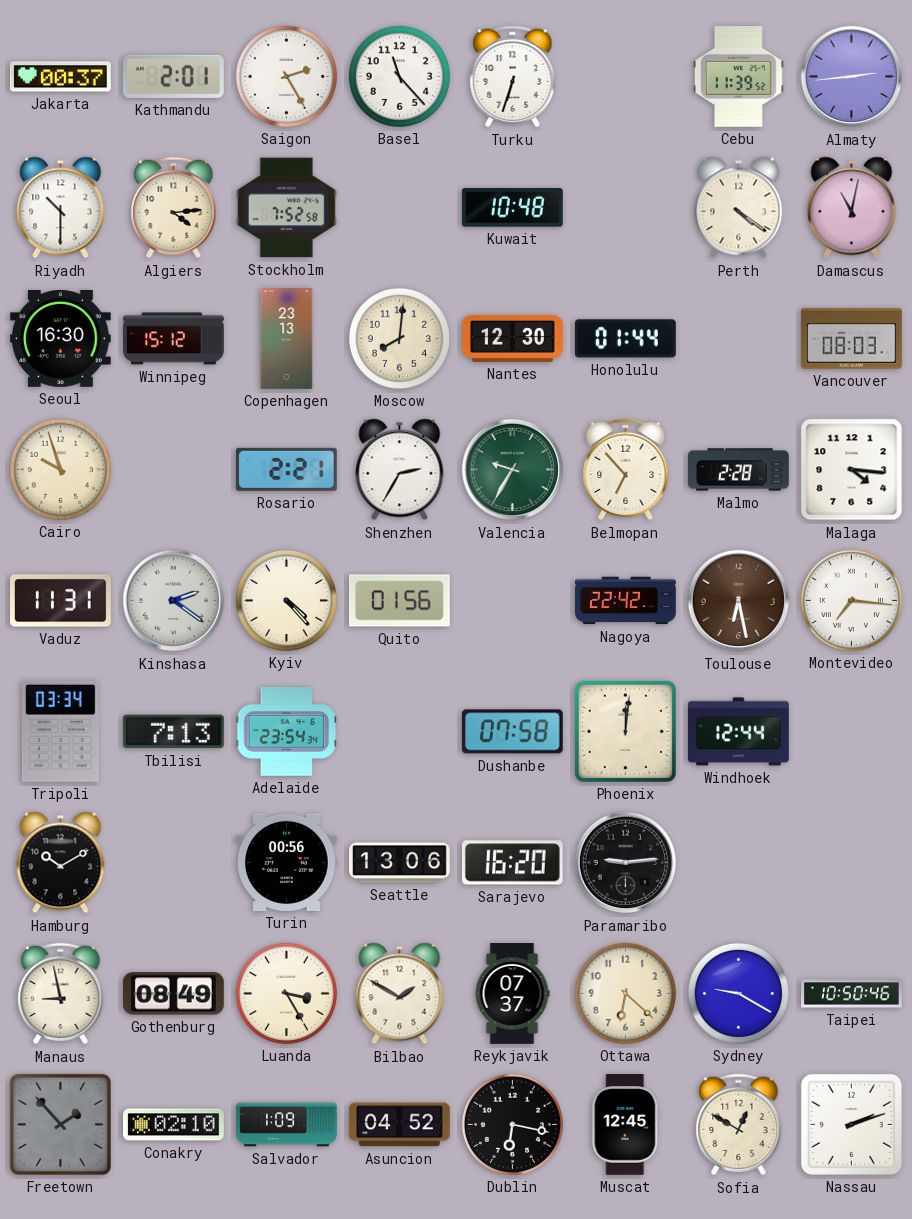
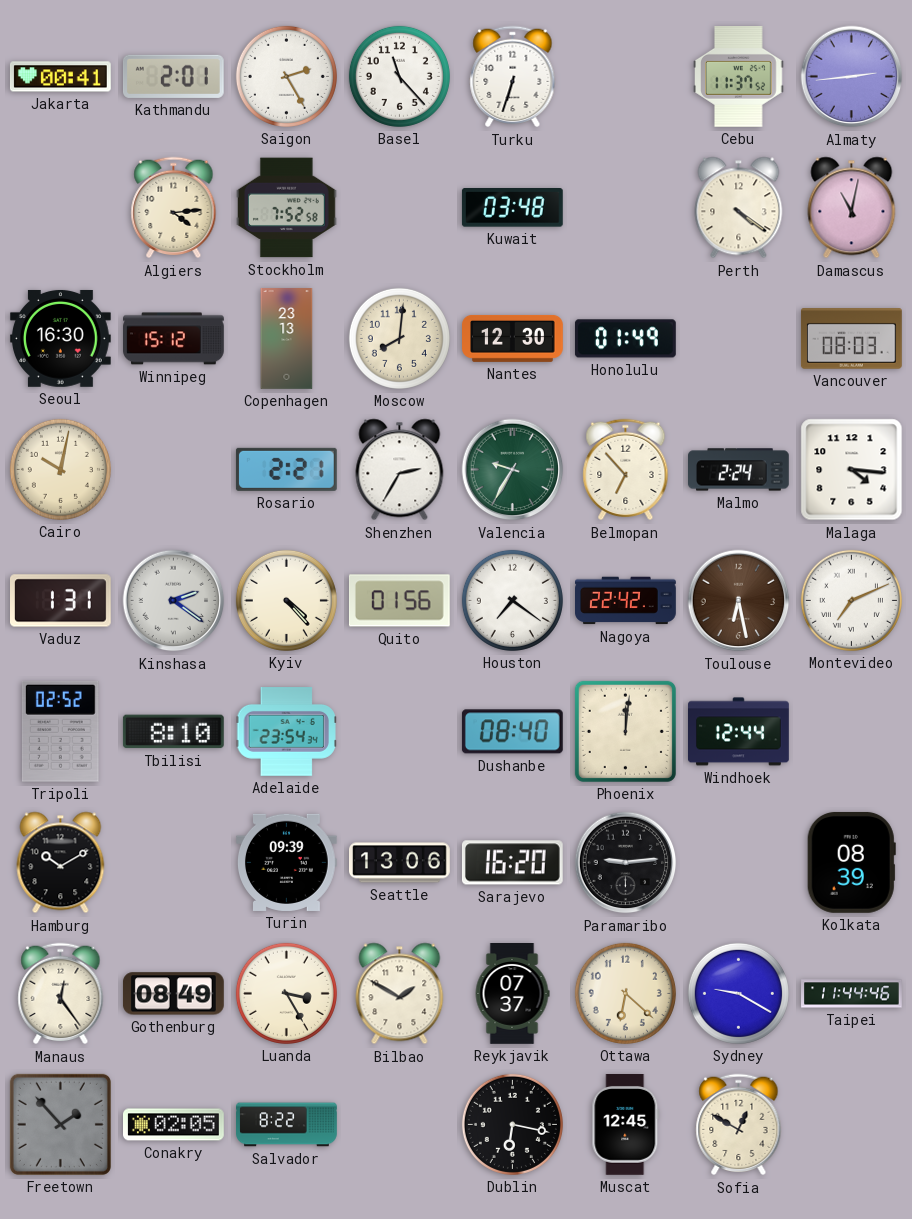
Jakarta: 00:37 -> 00:41 (60, 77)
Cebu: 11:39 -> 11:37 (739, 77)
Riyadh: 10:30 -> none (61, 208)
Kuwait: 10:48 -> 03:48 (512, 208)
Honolulu: 01:44 -> 01:49 (625, 339)
Cairo: 9:57 -> 10:02 (60, 469)
Malmo: 2:28 -> 2:24 (739, 470)
Vaduz: 11:31 -> 1:31 (61, 601)
Houston: none -> 7:21 (512, 600)
Montevideo: 7:16 -> 7:11 (851, 600)
Tripoli: 03:34 -> 02:52 (60, 731)
Tbilisi: 7:13 -> 8:10 (173, 732)
Dushanbe: 07:58 -> 08:40 (512, 732)
Turin: 00:56 -> 09:39 (287, 862)
Kolkata: none -> 08:39 (851, 862)
Manaus: 8:58 -> 12:24 (61, 994)
Taipei: 10:50 -> 11:44 (852, 994)
Conakry: 02:10 -> 02:05 (174, 1125)
Salvador: 1:09 -> 8:22 (287, 1125)
Asuncion: 04:52 -> none (399, 1125)
Nassau: 2:12 -> none (851, 1124)
